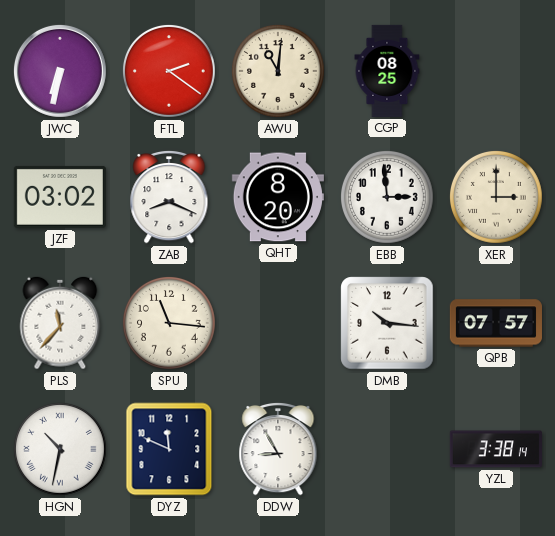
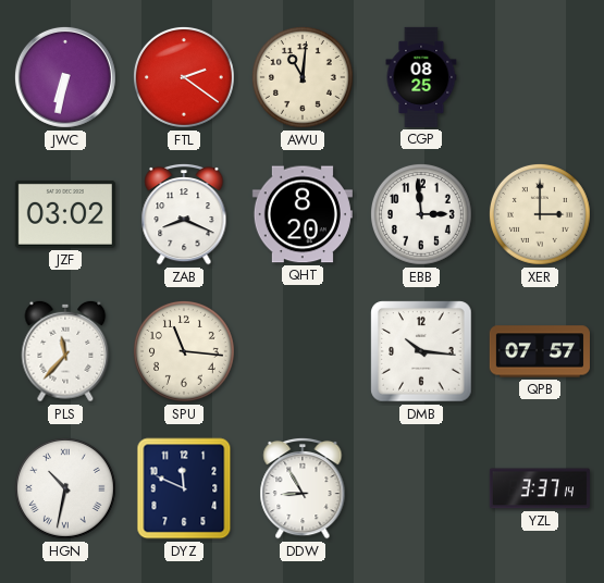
YZL: 3:38 -> 3:37 (540, 488)
